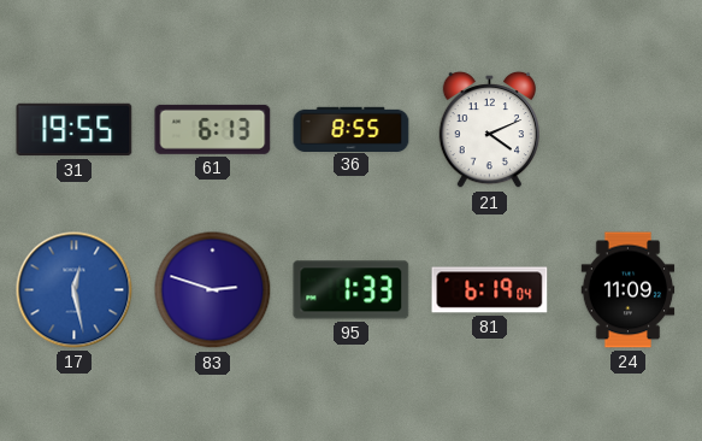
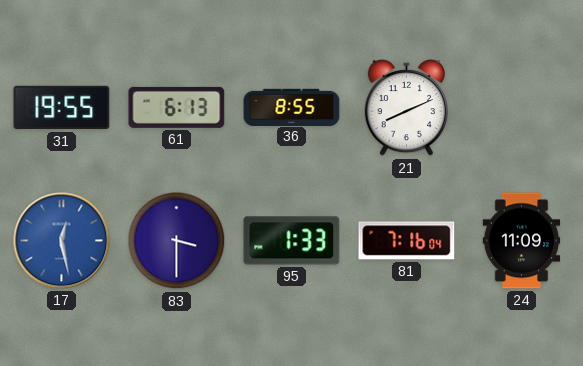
21: 4:11 -> 8:11 (406, 108)
83: 2:48 -> 3:30 (177, 241)
81: 6:19 -> 7:16 (407, 241)
